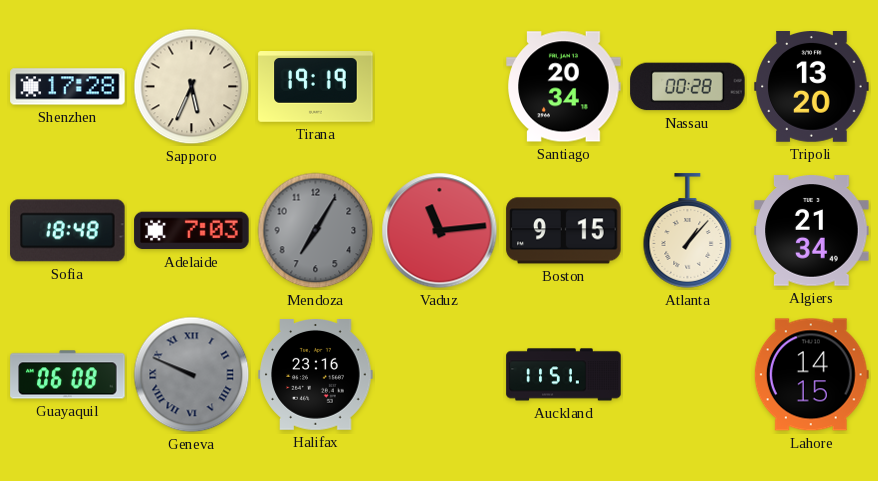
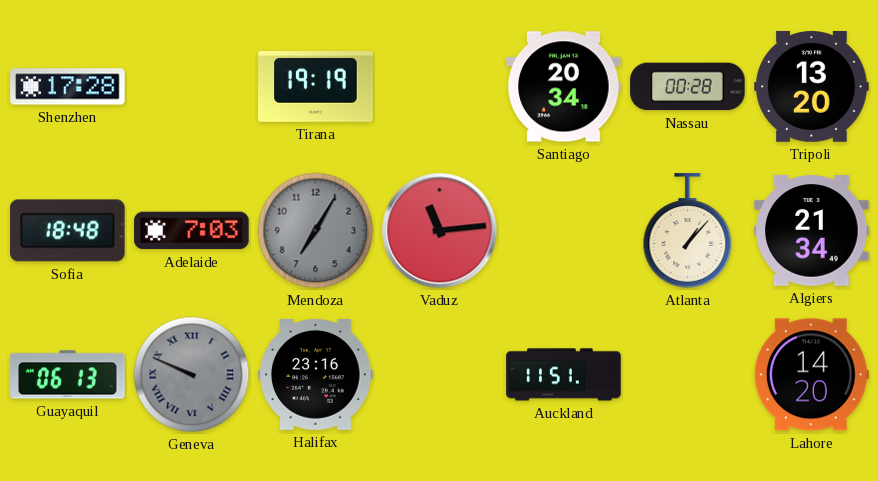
Sapporo: 5:34 -> none (192, 87)
Boston: 9:15 -> none (564, 231)
Guayaquil: 06:08 -> 06:13 (68, 375)
Lahore: 14:15 -> 14:20 (811, 375)
